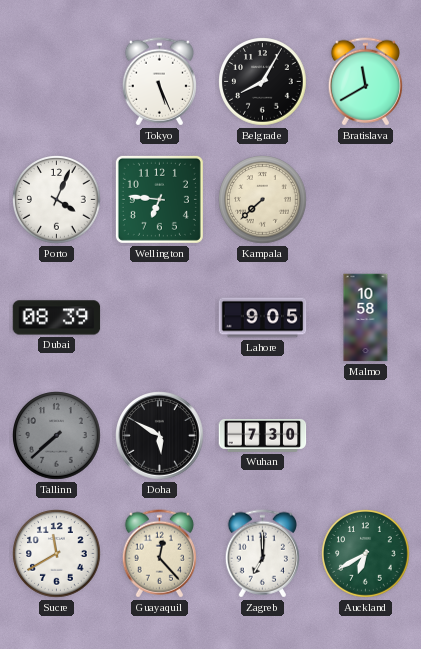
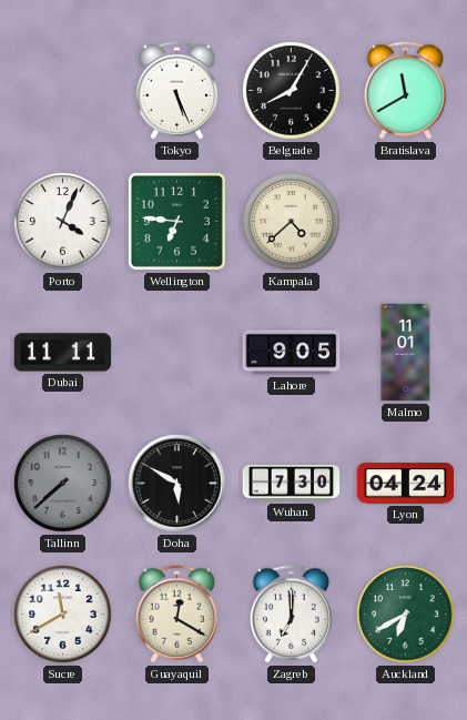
Kampala: 7:38 -> 4:38 (292, 222)
Dubai: 08:39 -> 11:11 (63, 353)
Malmo: 10:58 -> 11:01 (406, 353)
Lyon: none -> 04:24 (406, 484)
Guayaquil: 12:23 -> 12:20 (176, 615)
